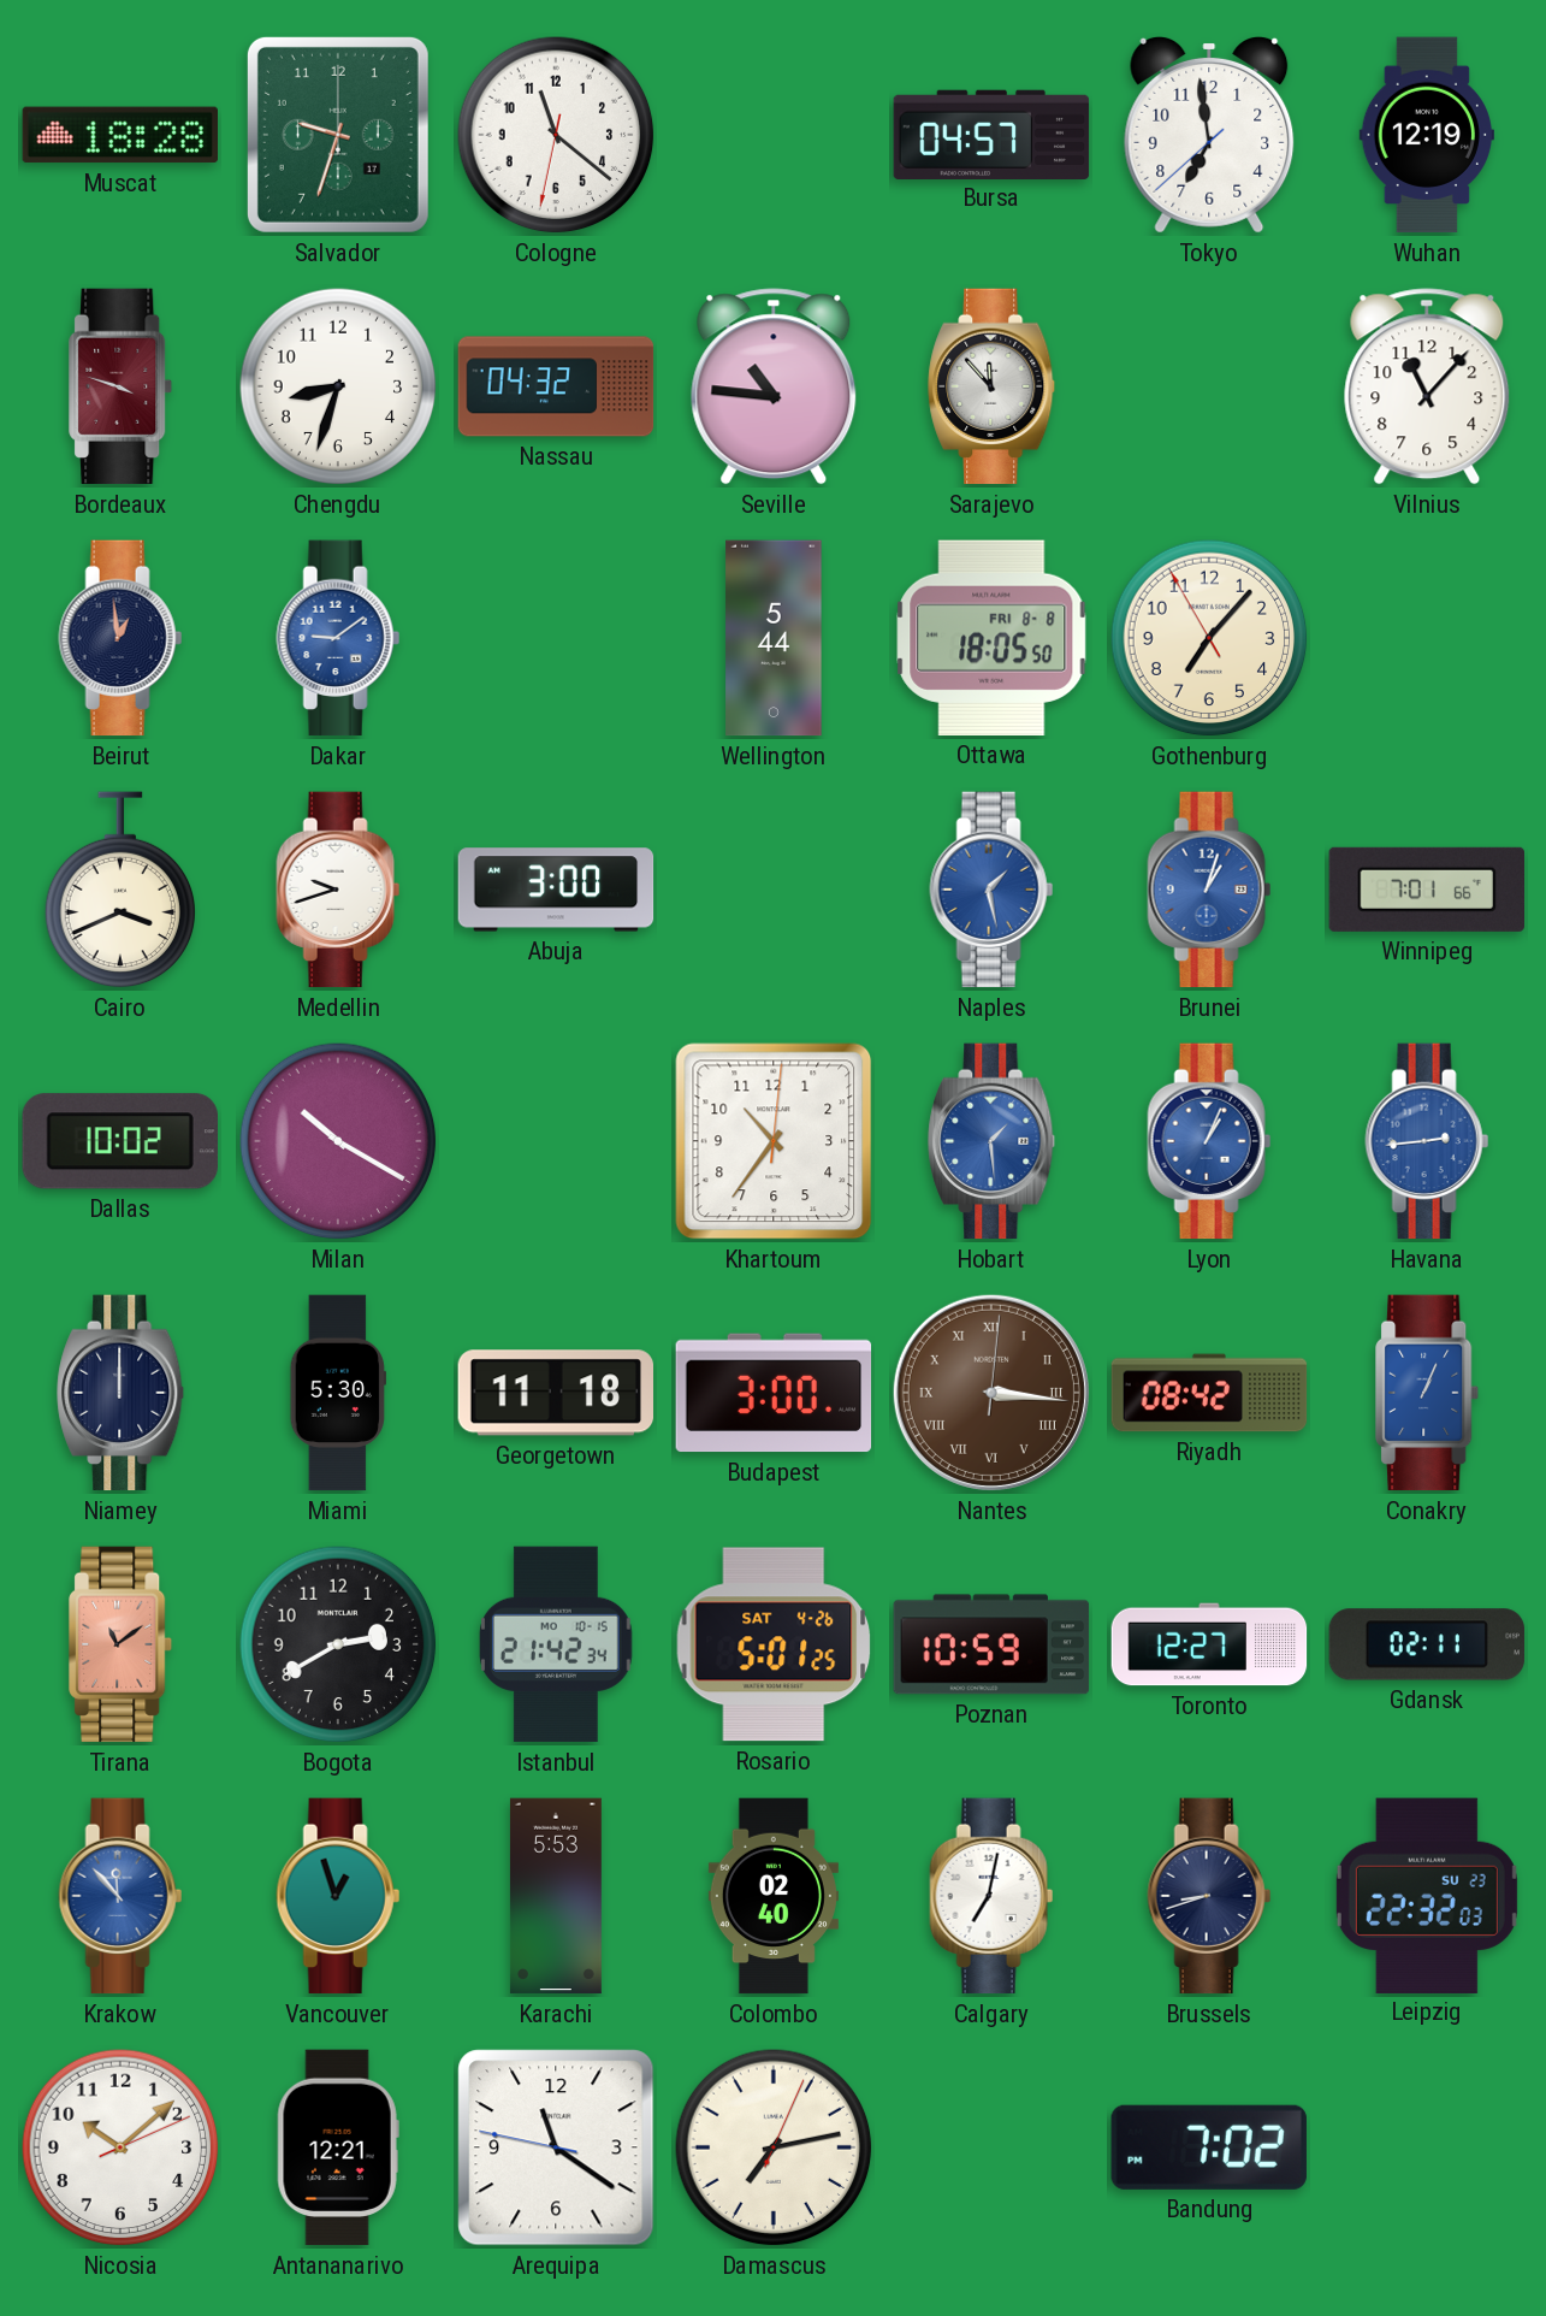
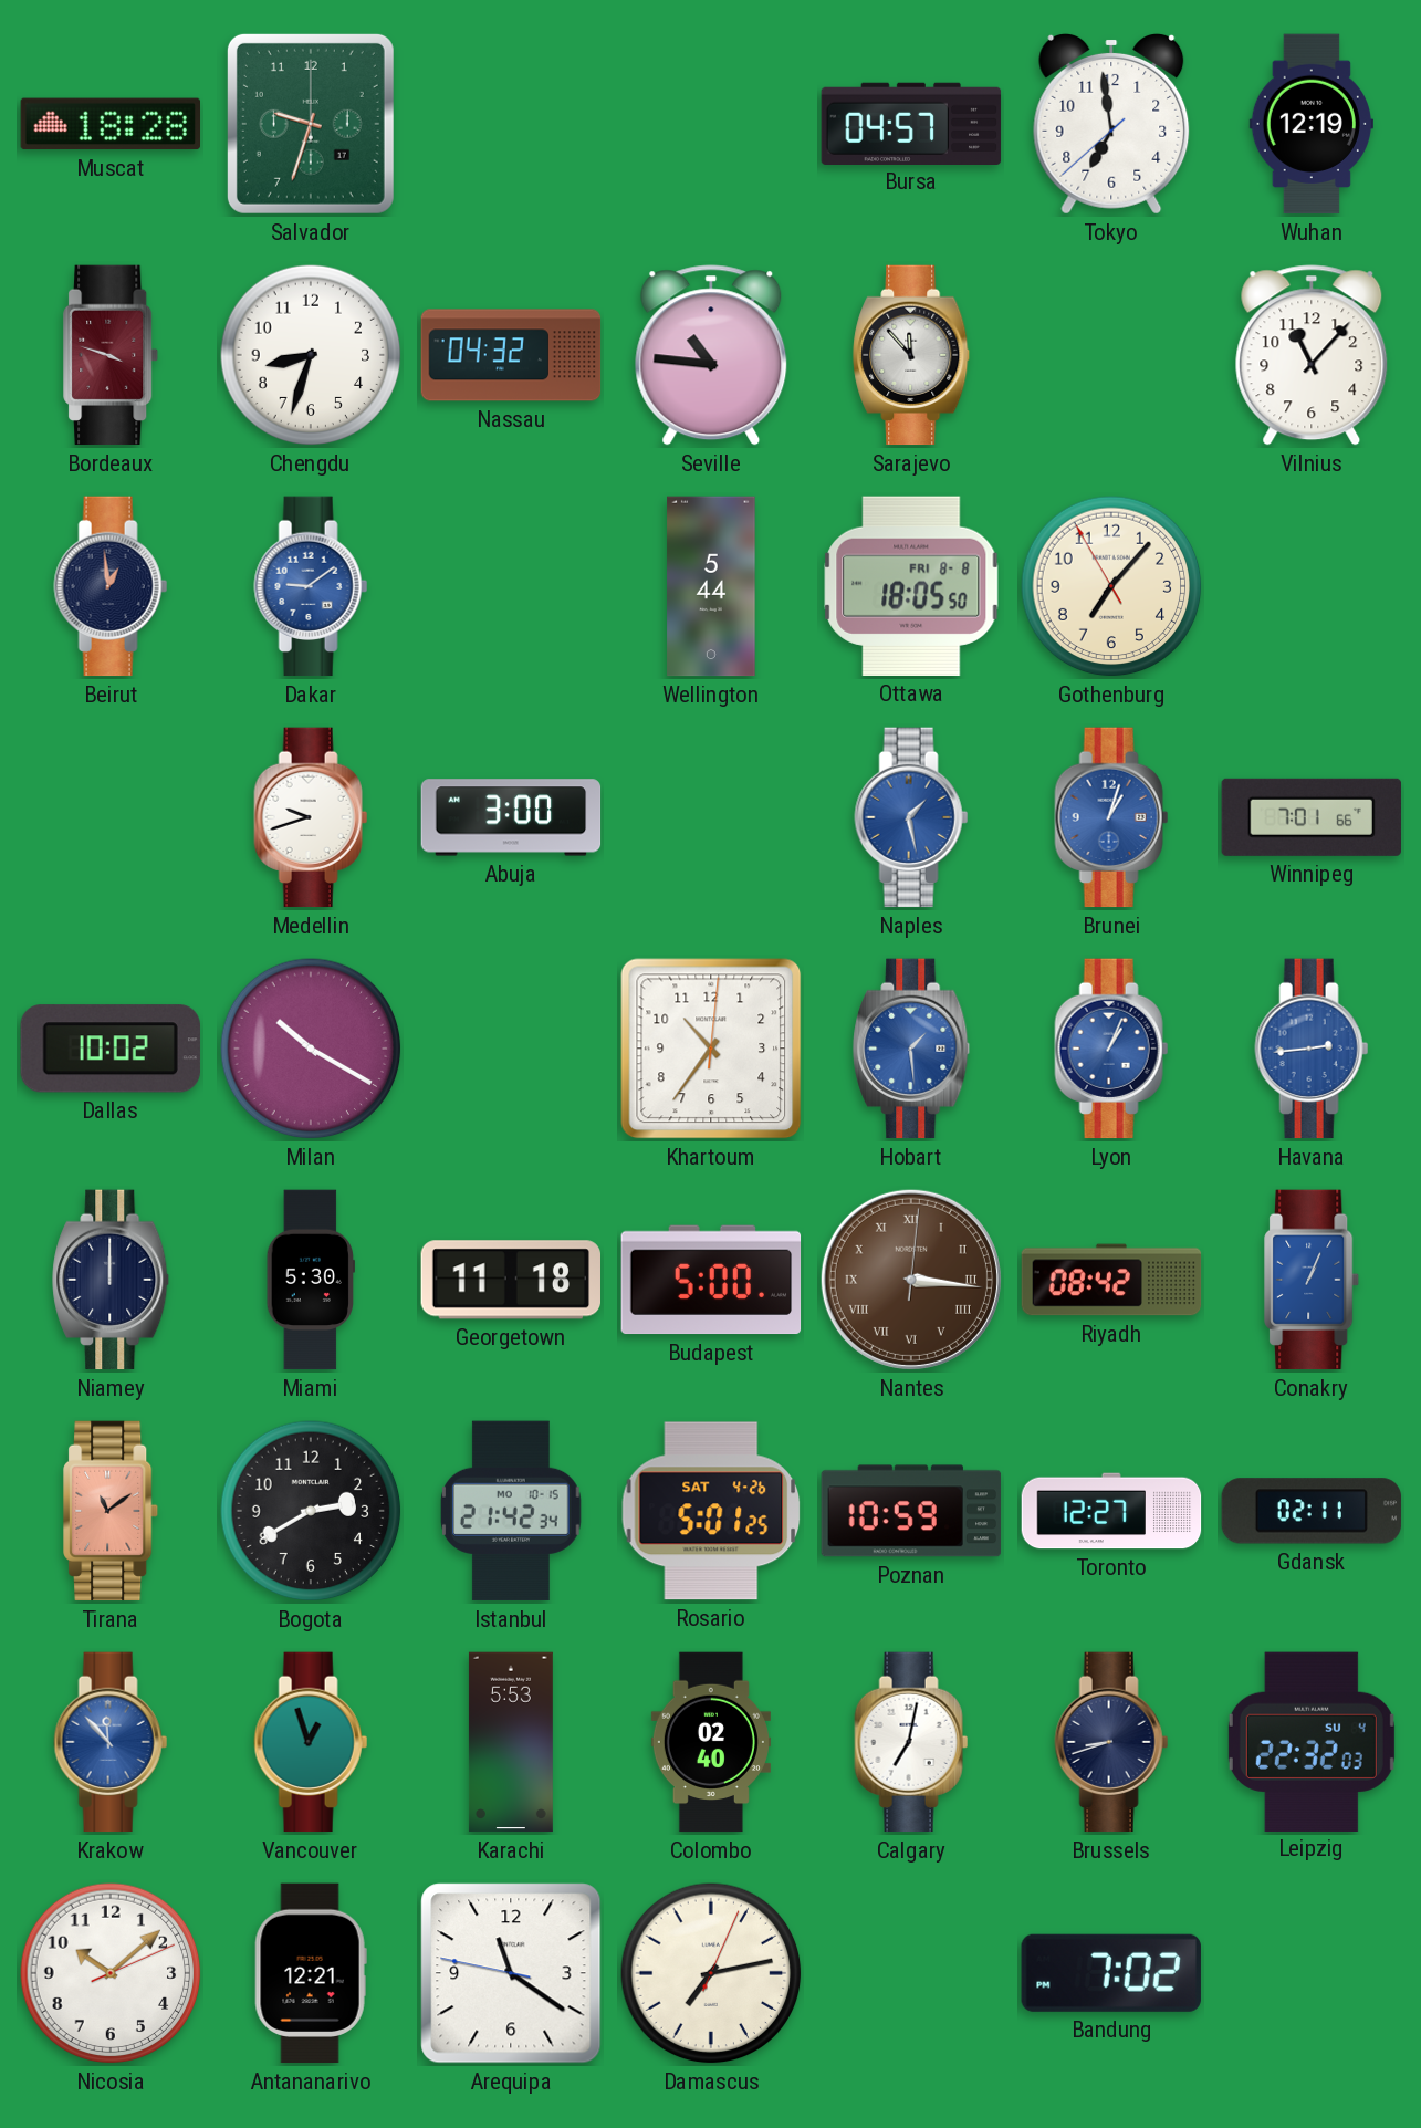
Cologne: 11:21 -> none (556, 135)
Cairo: 3:41 -> none (120, 890)
Budapest: 3:00 -> 5:00 (711, 1280)
Leipzig date: SU 23 -> SU 4 (1312, 1741)
